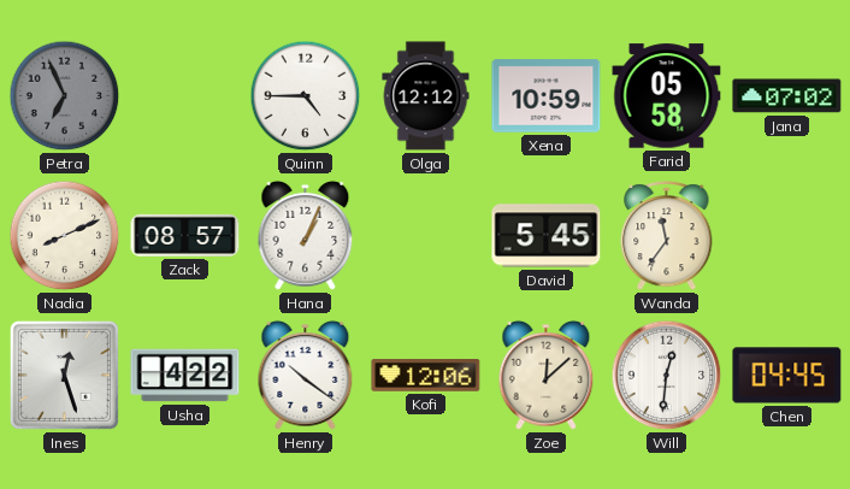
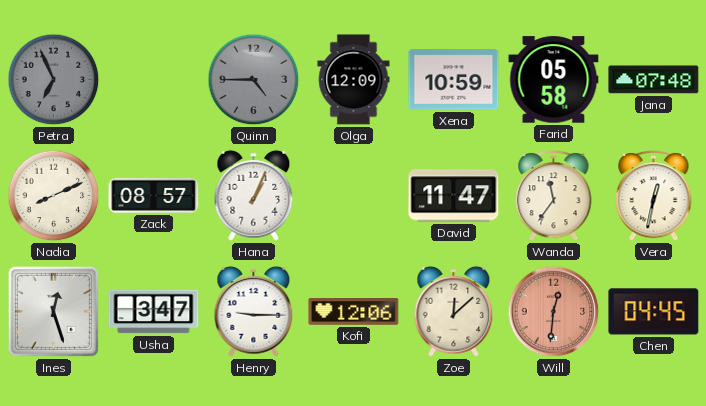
Quinn dial: white -> grey (254, 80)
Olga: 12:12 -> 12:09 (354, 80)
Jana: 07:02 -> 07:48 (654, 80)
David: 5:45 -> 11:47 (454, 196)
Vera: none -> 12:32 (654, 195)
Usha: 4:22 -> 3:47 (154, 312)
Henry: 10:21 -> 9:15 (254, 311)
Will dial: white -> salmon (554, 312)
